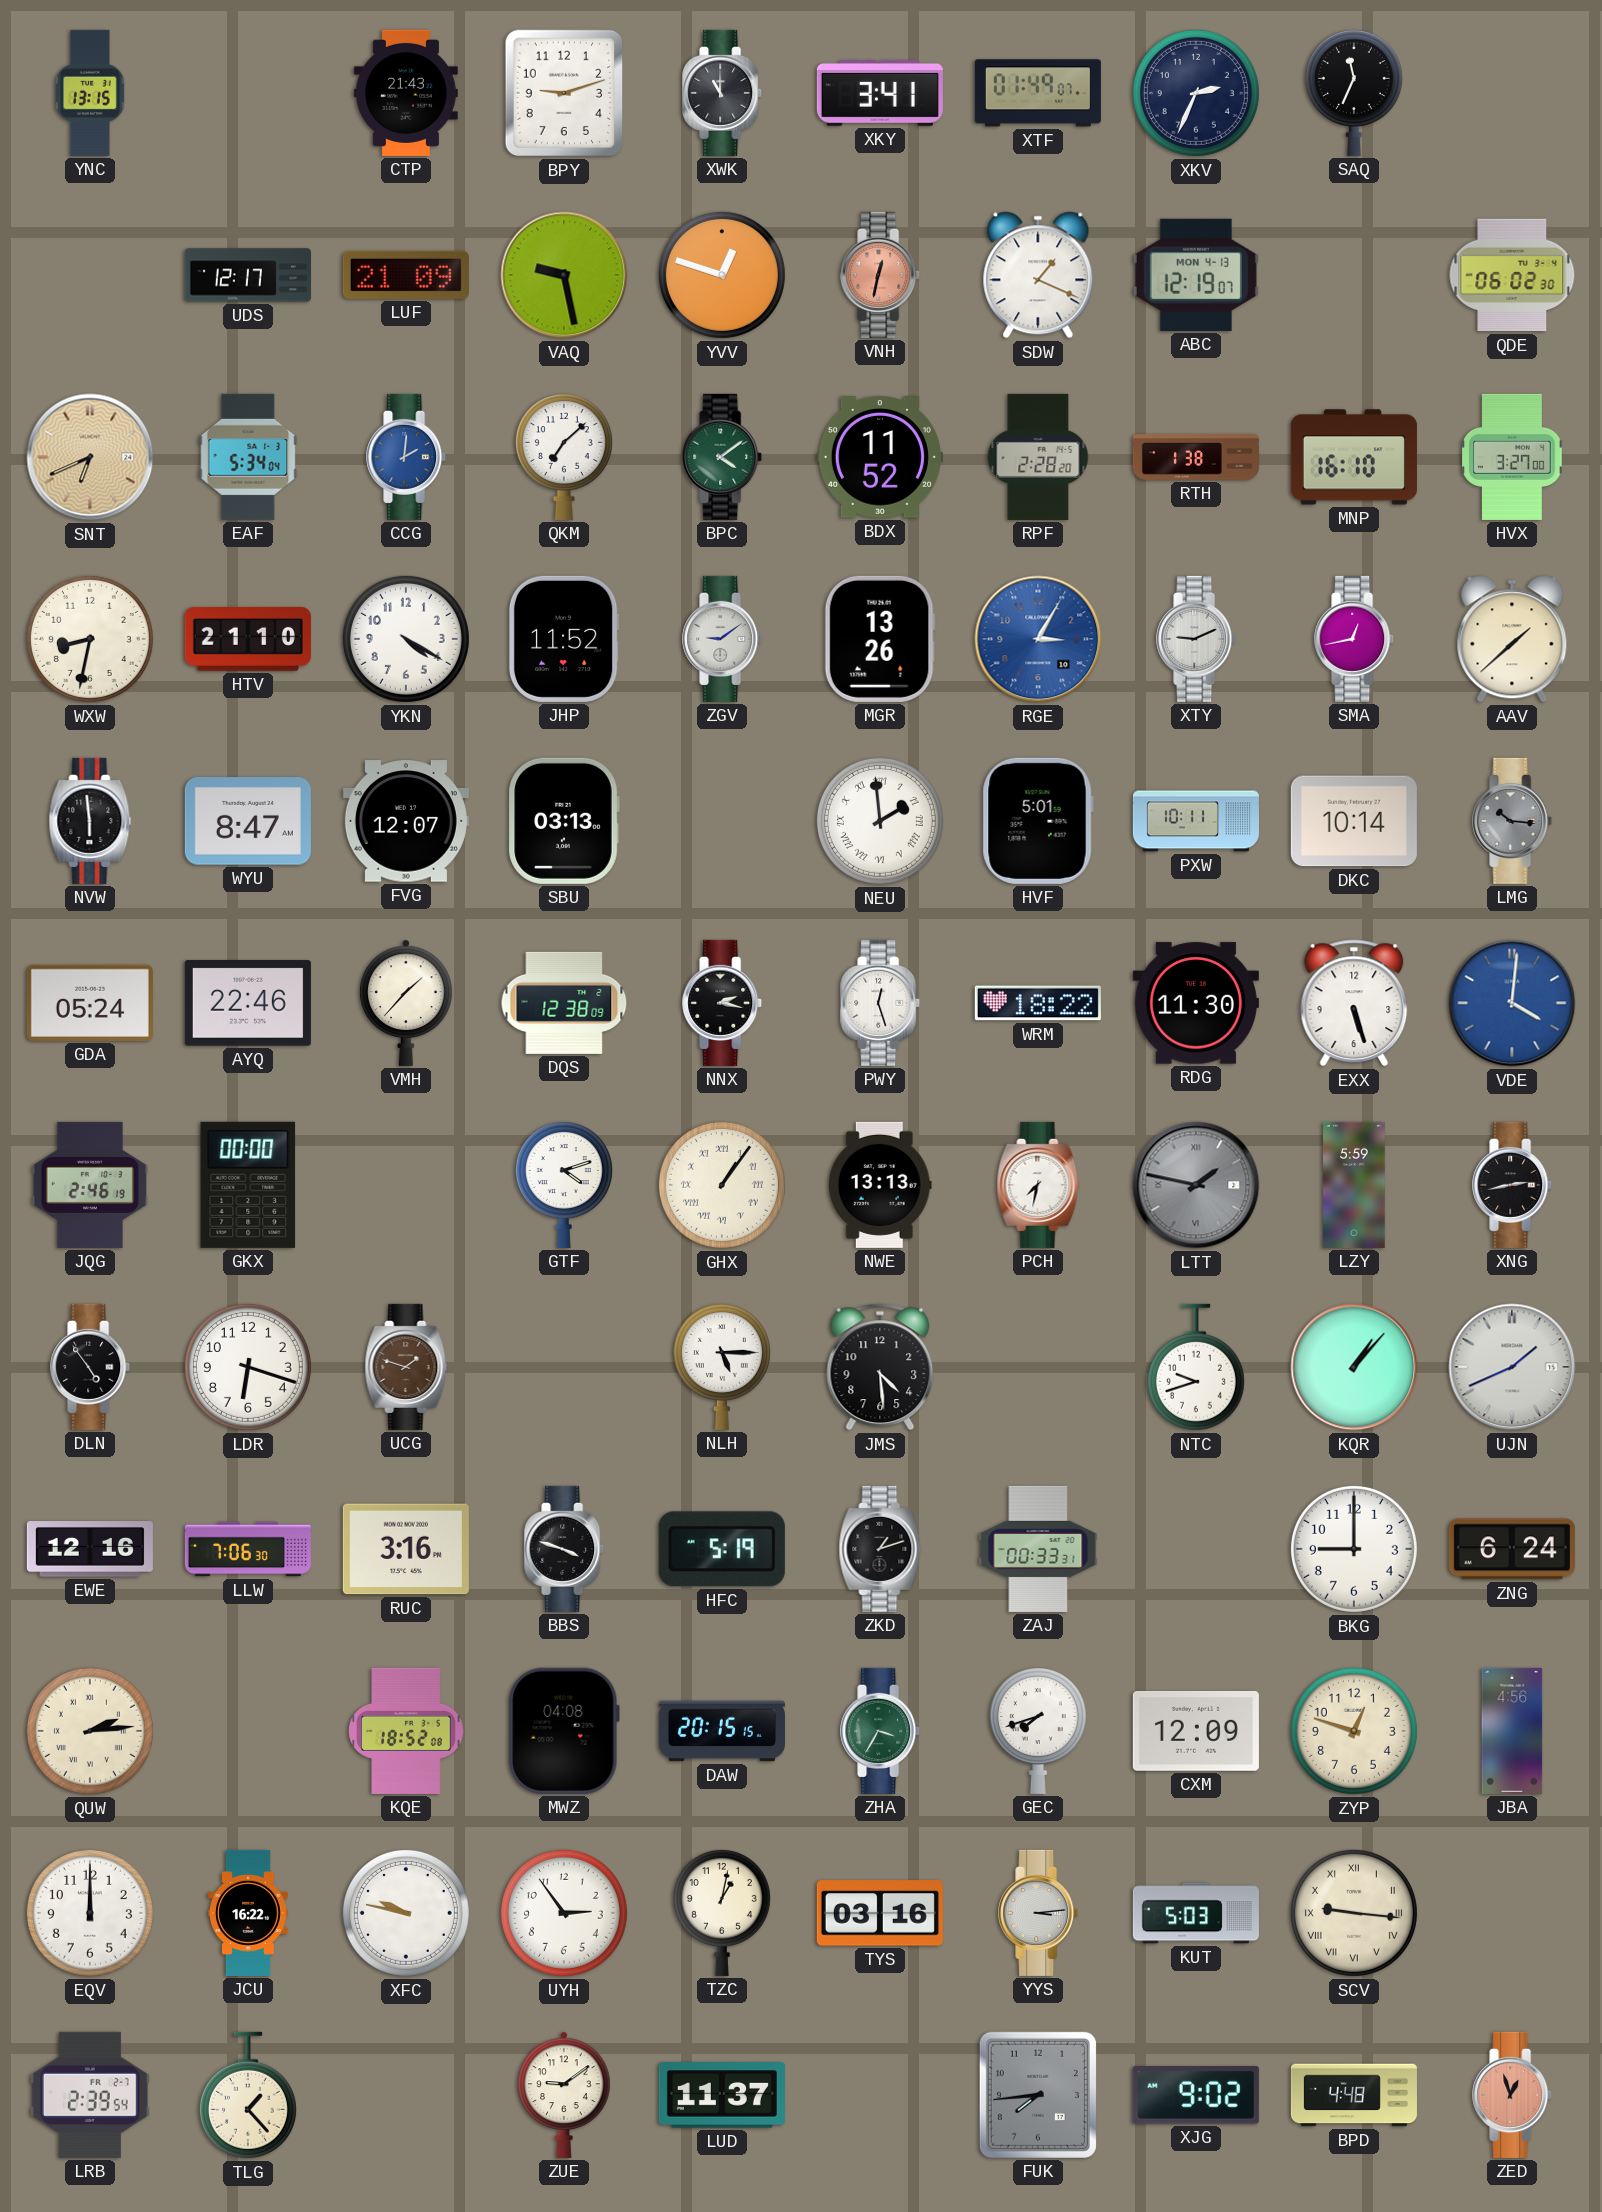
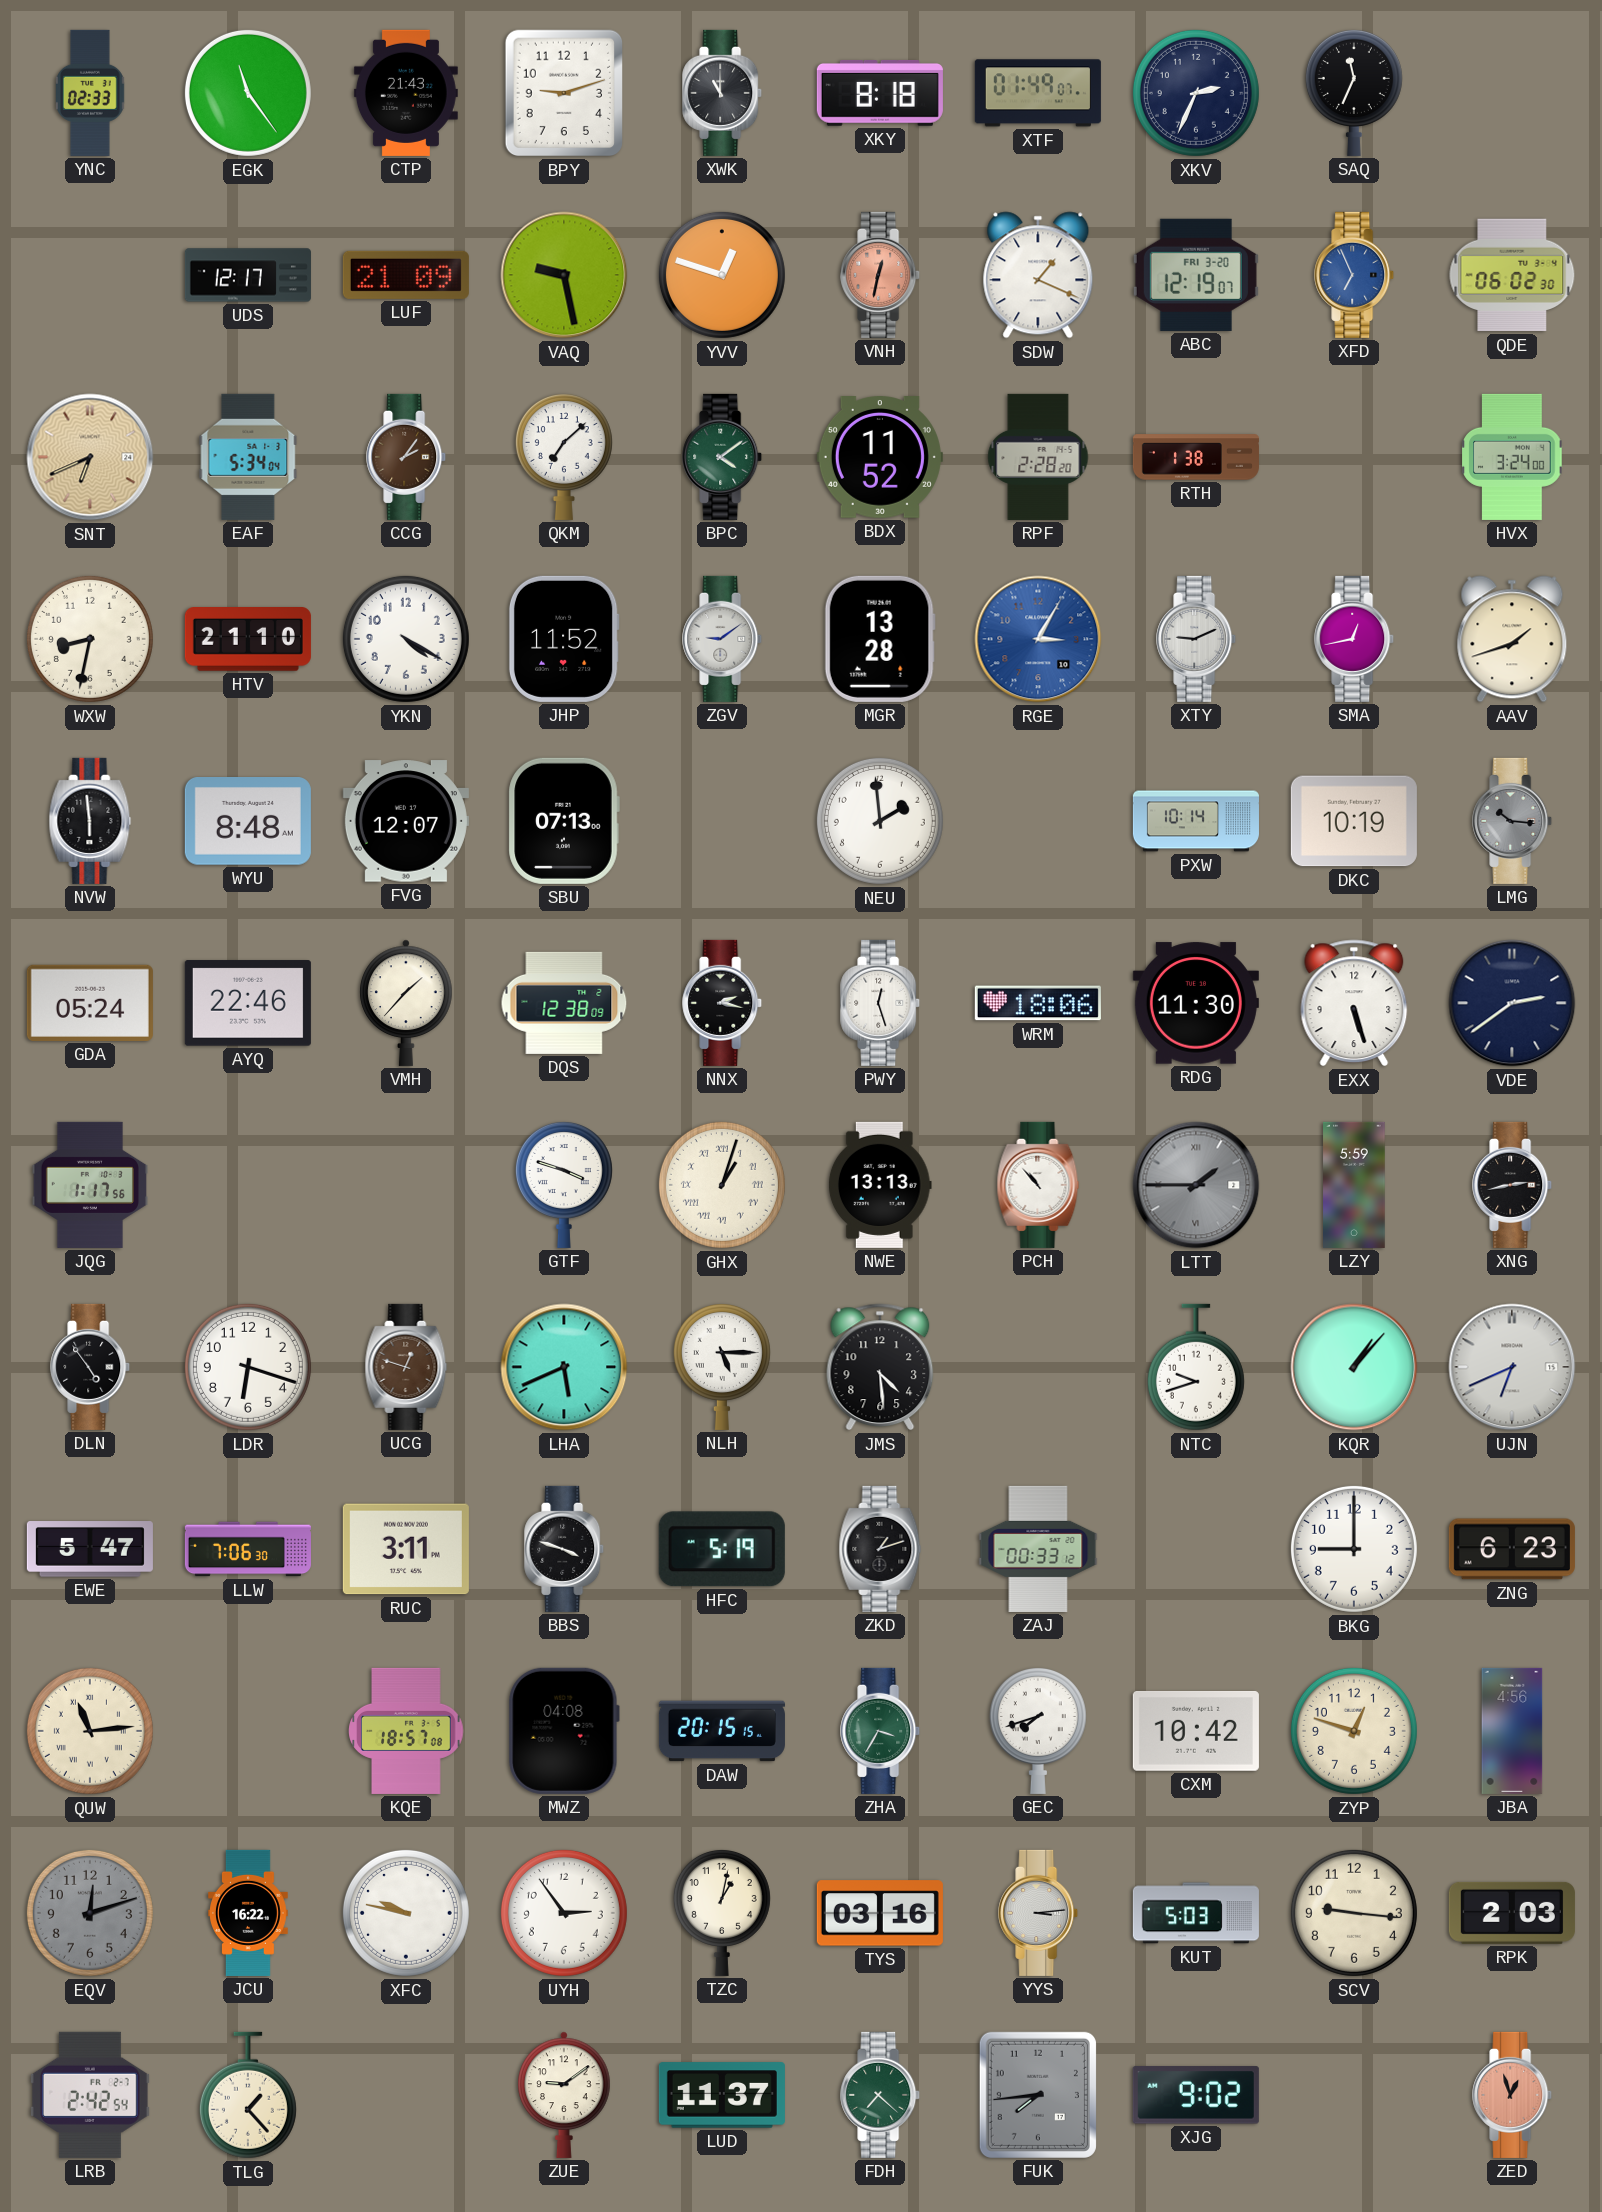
YNC: 13:15 -> 02:33 (91, 93)
EGK: none -> 11:24 (248, 93)
XKY: 3:41 -> 8:18 (880, 93)
ABC date: MON 4-13 -> FRI 3-20 (1196, 275)
XFD: none -> 6:56 (1355, 275)
CCG: 2:01 -> 2:06 (407, 457)
CCG dial: blue -> brown (407, 457)
MNP: 16:10 -> none (1354, 457)
HVX: 3:27 -> 3:24 (1512, 457)
MGR: 13:26 -> 13:28 (880, 639)
AAV: 1:38 -> 1:42 (1512, 639)
WYU: 8:47 -> 8:48 (248, 822)
SBU: 03:13 -> 07:13 (564, 821)
NEU numerals: Roman -> Arabic (880, 821)
HVF: 5:01 -> none (1038, 821)
PXW: 10:11 -> 10:14 (1196, 821)
DKC: 10:14 -> 10:19 (1354, 821)
WRM: 18:22 -> 18:06 (1038, 1003)
VDE: 4:01 -> 2:39 (1512, 1003)
VDE dial: blue -> navy (1512, 1003)
JQG: 2:46 -> 1:17 (90, 1185)
GKX: 00:00 -> none (248, 1185)
GTF: 4:12 -> 3:48 (564, 1184)
GHX: 1:06 -> 1:03 (722, 1185)
PCH: 7:32 -> 10:53 (1038, 1185)
LTT: 1:47 -> 1:45 (1196, 1185)
UCG: 1:48 -> 12:48 (406, 1367)
LHA: none -> 5:41 (564, 1367)
UJN: 1:41 -> 6:41 (1512, 1367)
EWE: 12:16 -> 5:47 (90, 1549)
RUC: 3:16 -> 3:11 (406, 1549)
ZAJ: 00:33:31 -> 00:33:12 (1038, 1549)
ZNG: 6:24 -> 6:23 (1512, 1549)
QUW: 2:14 -> 11:14 (90, 1731)
KQE: 18:52 -> 18:57 (406, 1731)
CXM: 12:09 -> 10:42 (1196, 1731)
EQV: 12:00 -> 12:12 (90, 1913)
EQV dial: white -> grey (90, 1913)
SCV numerals: Roman -> Arabic (1354, 1913)
RPK: none -> 2:03 (1512, 1913)
LRB: 2:39 -> 2:42 (90, 2095)
FDH: none -> 7:22 (881, 2095)
BPD: 4:48 -> none (1354, 2095)
